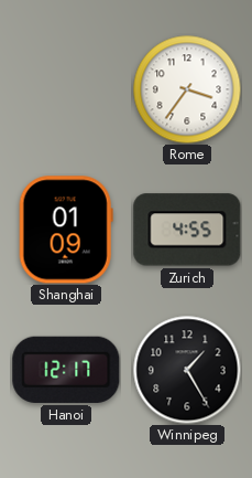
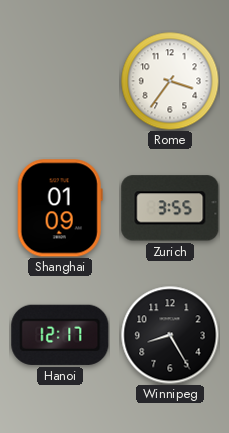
Zurich: 4:55 -> 3:55 (170, 208)
Winnipeg: 1:25 -> 8:25 (170, 335)
